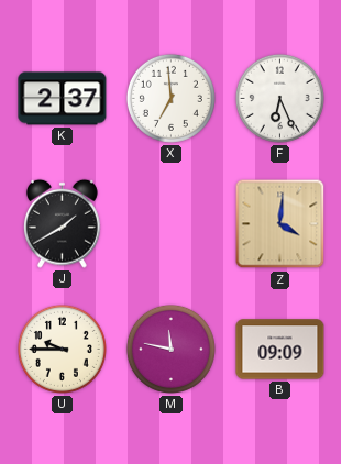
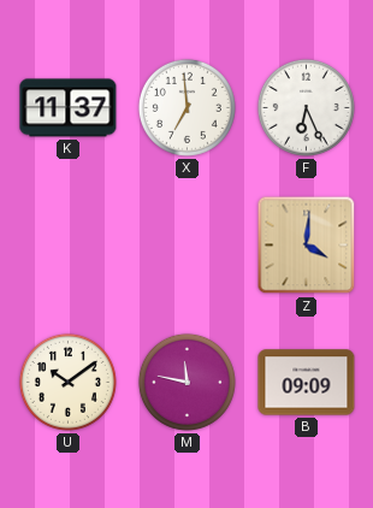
K: 2:37 -> 11:37 (69, 108)
J: 1:40 -> none (62, 223)
U: 9:45 -> 10:09 (67, 382)
